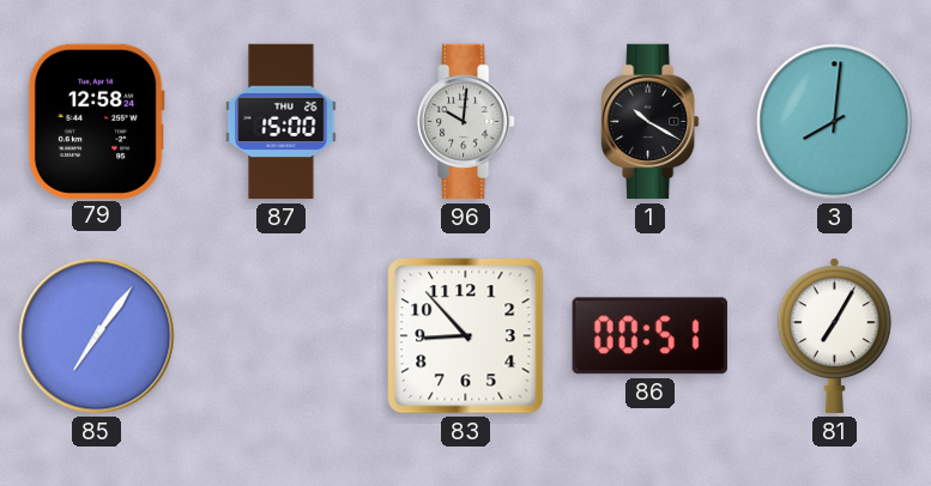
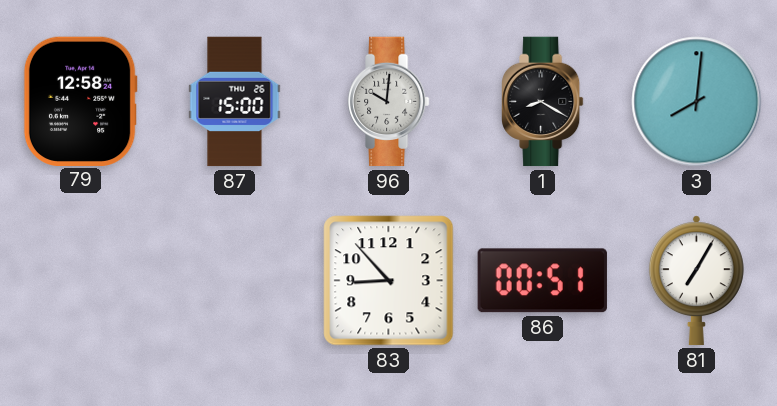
1: 10:20 -> 8:20 (543, 102)
85: 7:06 -> none (97, 336)
